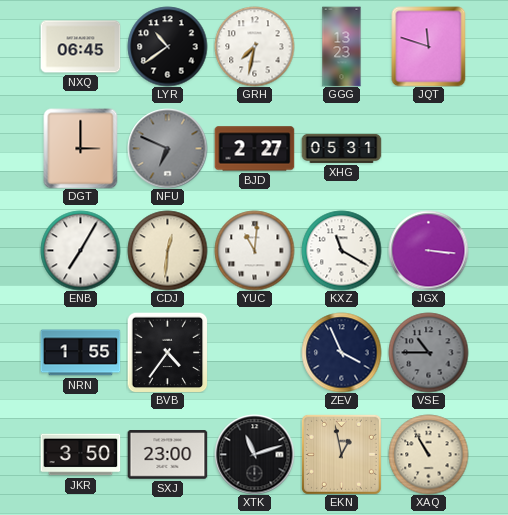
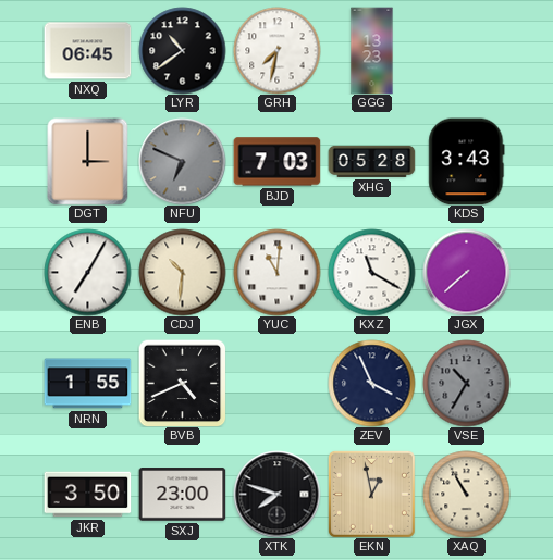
JQT: 11:48 -> none (429, 46)
BJD: 2:27 -> 7:03 (276, 162)
XHG: 05:31 -> 05:28 (371, 161)
KDS: none -> 3:43 (467, 161)
CDJ: 12:31 -> 10:31 (182, 272)
JGX: 3:16 -> 7:38 (466, 272)
BVB: 4:36 -> 4:41 (182, 383)
VSE: 10:45 -> 10:35 (466, 383)
XTK: 11:12 -> 7:48 (276, 494)
